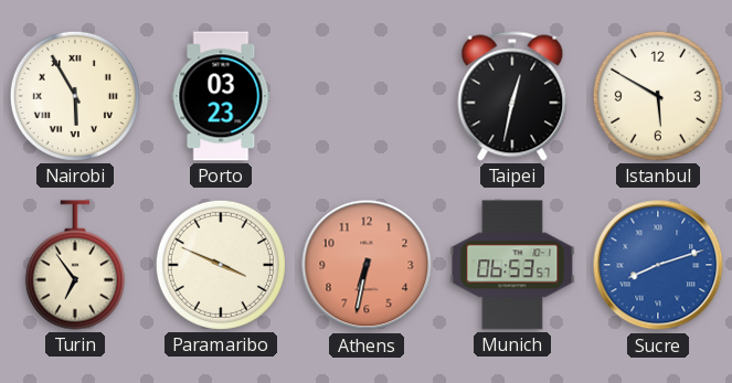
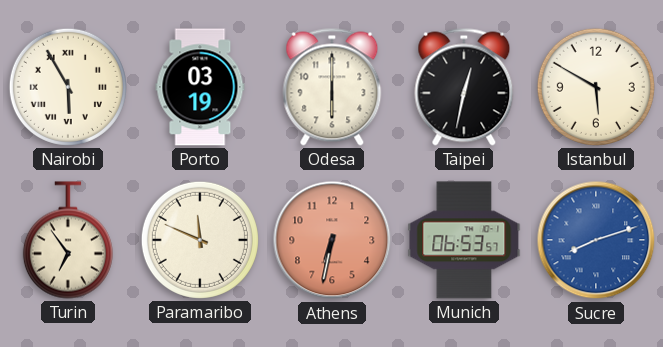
Porto: 03:23 -> 03:19 (200, 87)
Odesa: none -> 6:00 (332, 87)
Paramaribo: 3:49 -> 11:49 (200, 240)
